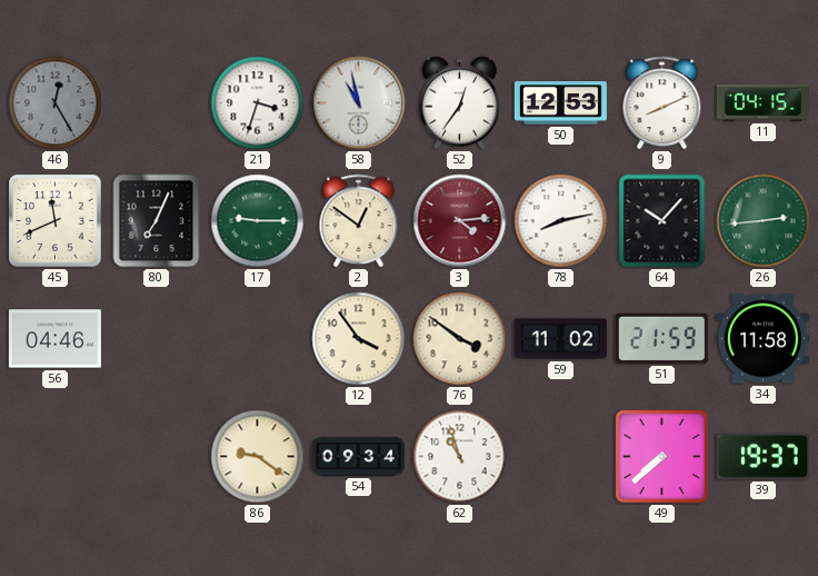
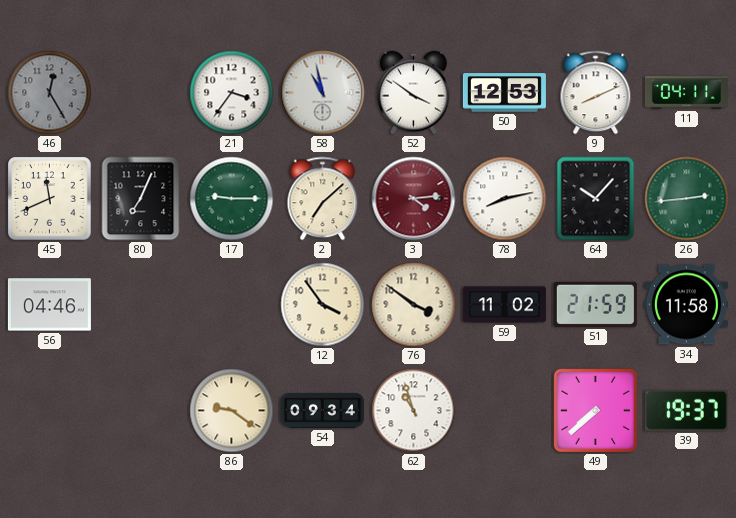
21: 3:33 -> 3:36 (232, 93)
52: 12:36 -> 3:51 (414, 93)
11: 04:15 -> 04:11 (686, 93)
2: 12:51 -> 7:08 (323, 199)
